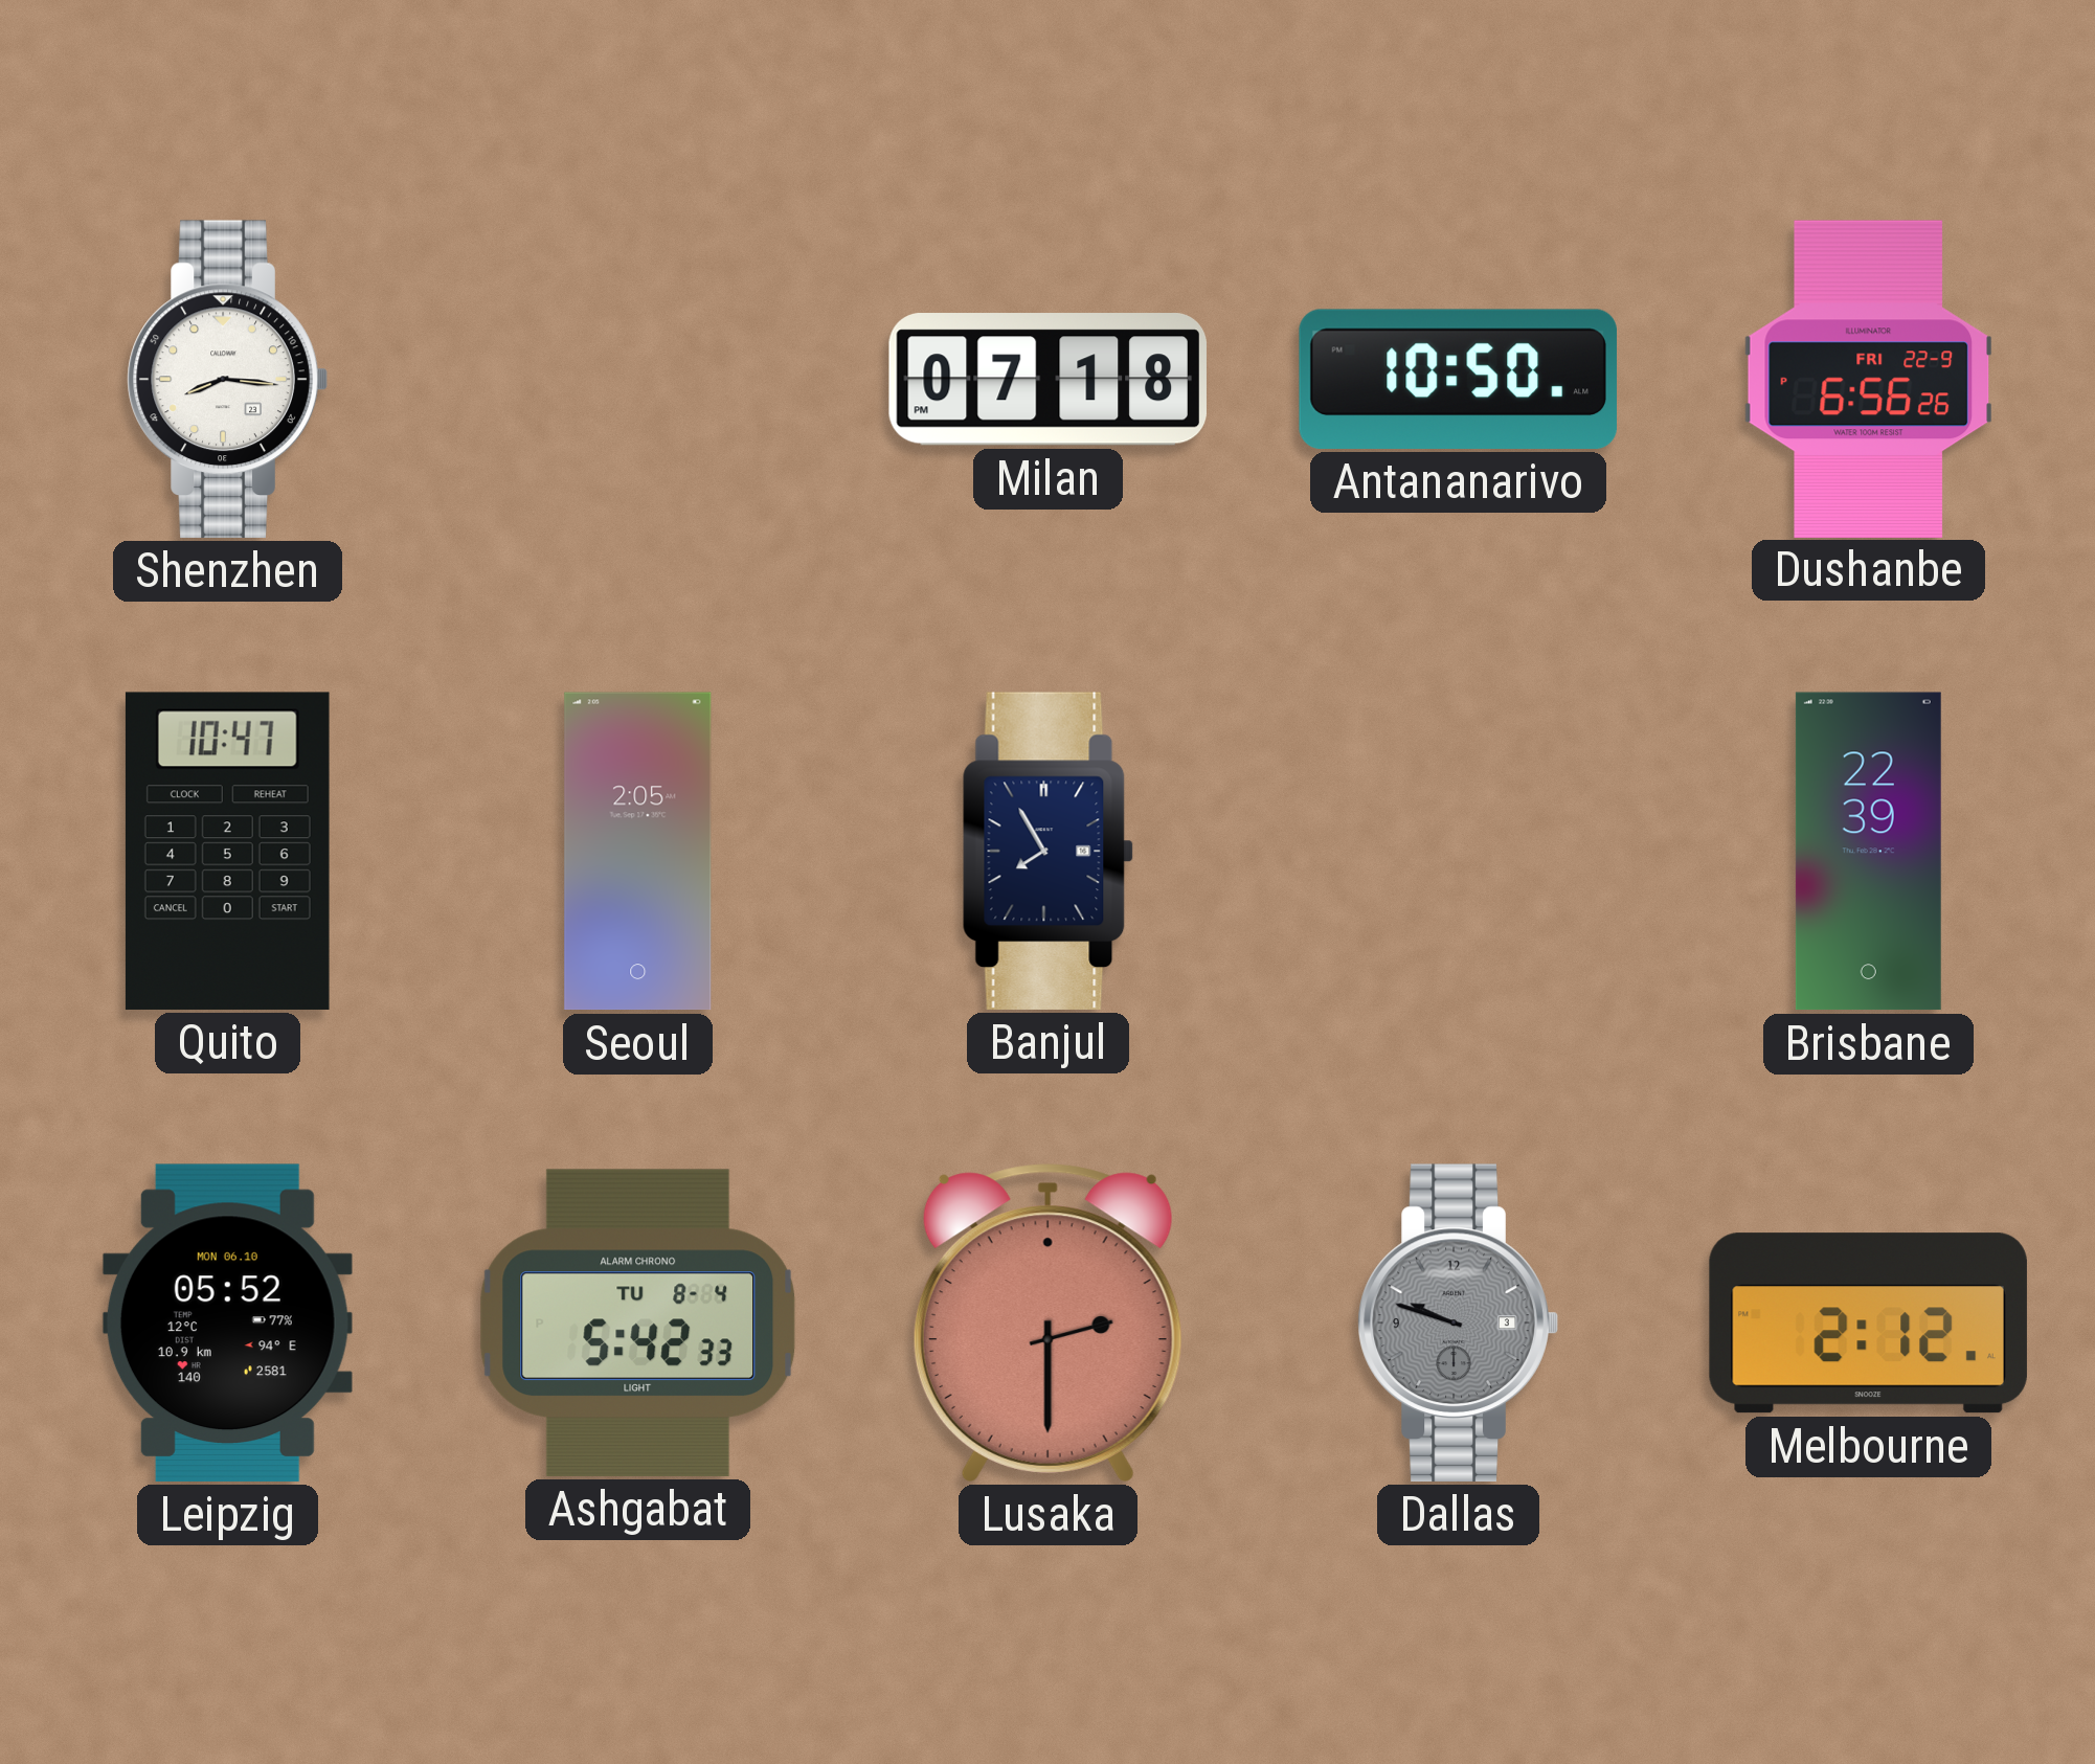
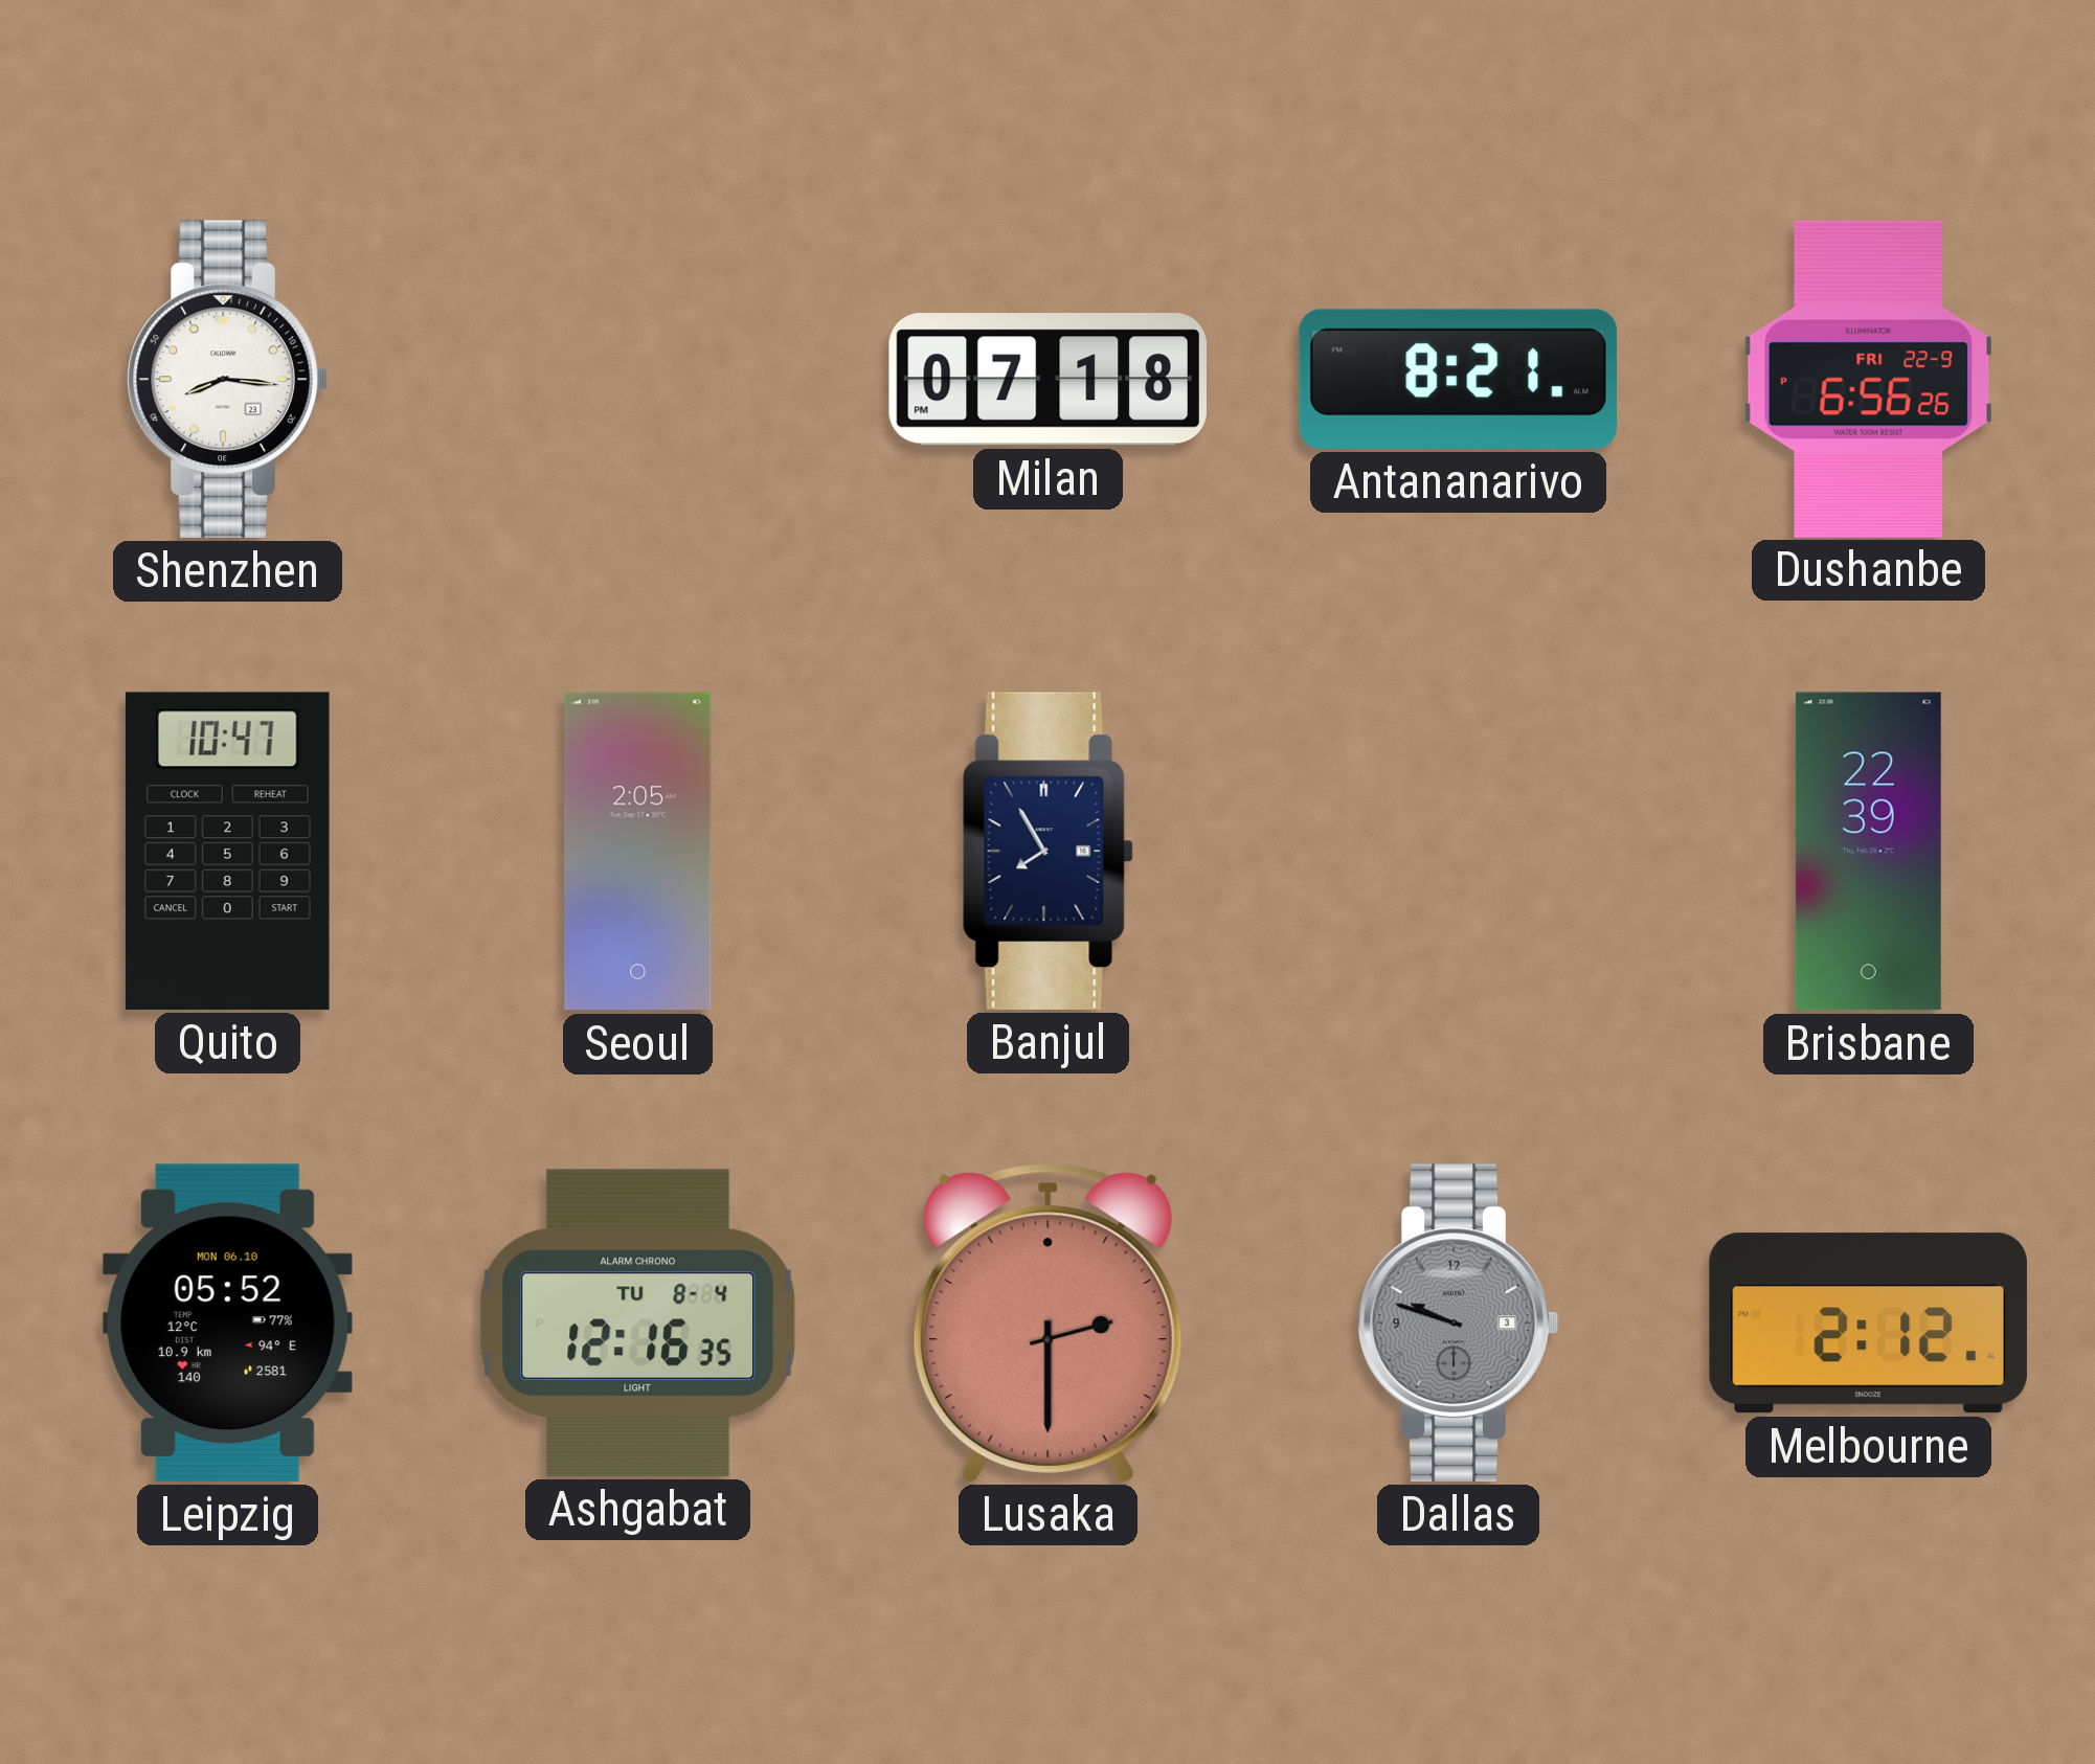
Antananarivo: 10:50 -> 8:21 (1458, 379)
Ashgabat: 5:42 -> 12:16 (638, 1322)
